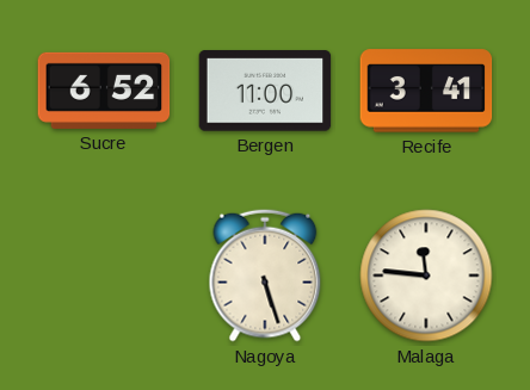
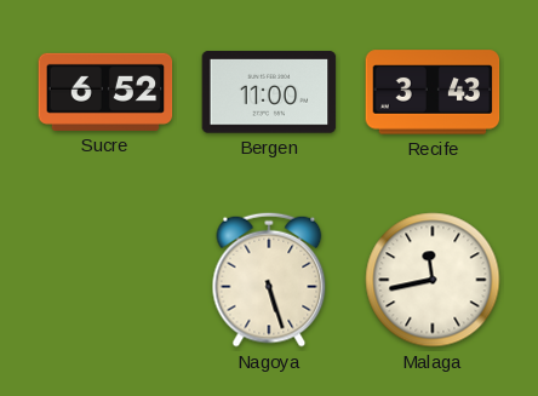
Recife: 3:41 -> 3:43 (433, 92)
Malaga: 11:46 -> 11:43 (433, 280)
